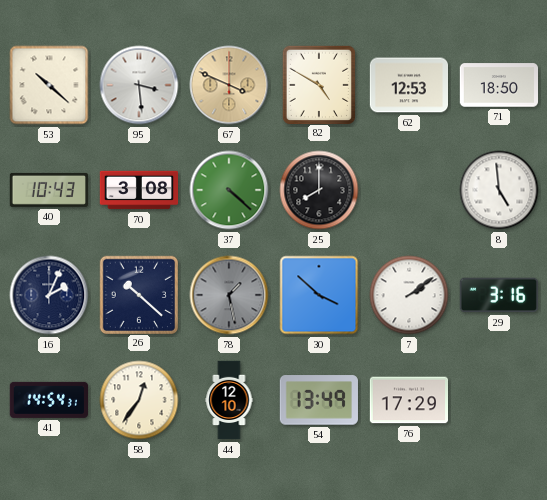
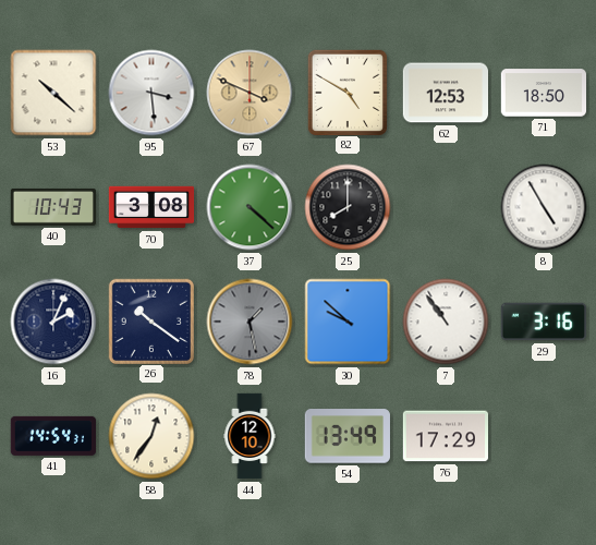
8: 4:59 -> 4:55 (544, 207)
26: 10:22 -> 10:21 (150, 320)
30: 3:52 -> 9:52 (348, 322)
7: 2:09 -> 10:54 (446, 322)
